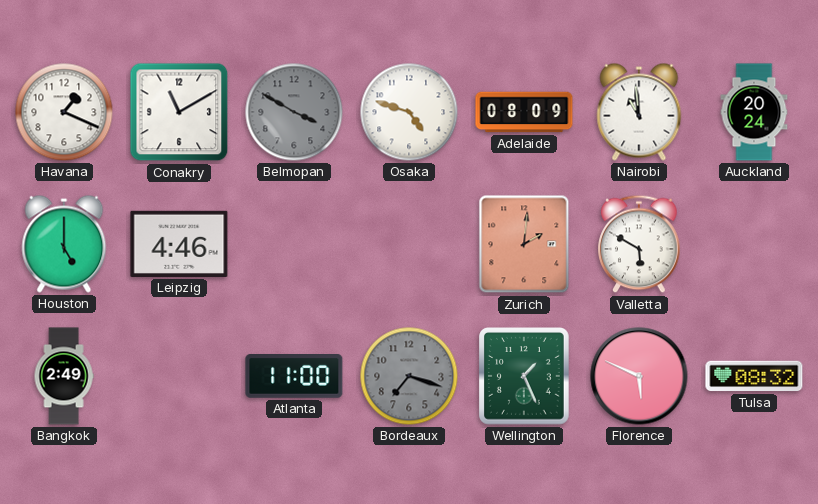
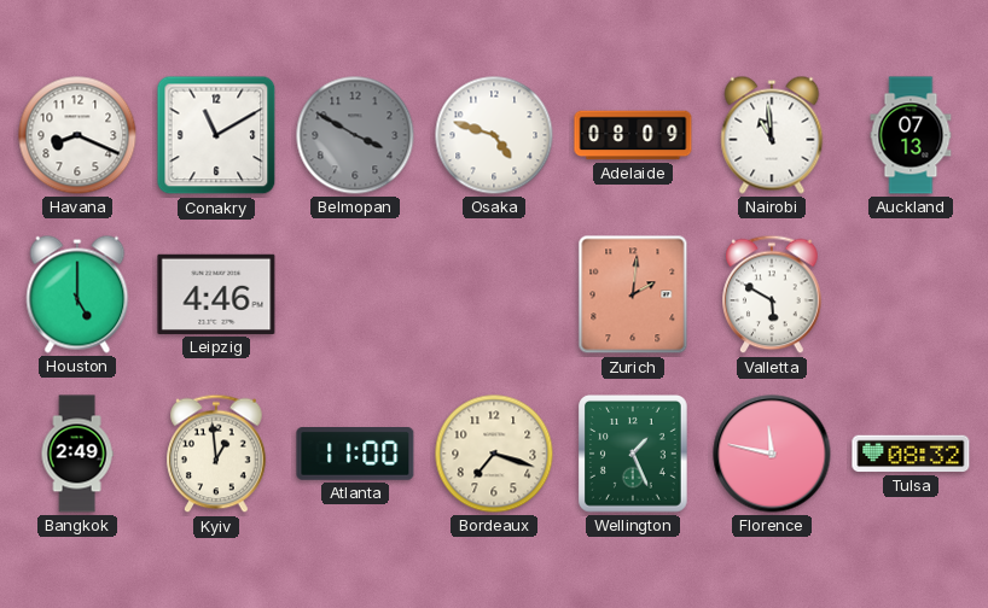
Havana: 1:19 -> 8:19 (77, 135)
Auckland: 20:24 -> 07:13 (911, 135)
Kyiv: none -> 12:59 (216, 454)
Bordeaux dial: grey -> cream (494, 454)
Florence: 5:49 -> 11:47 (772, 454)
